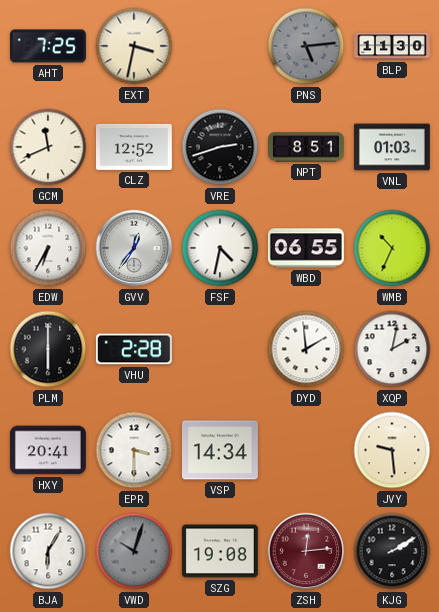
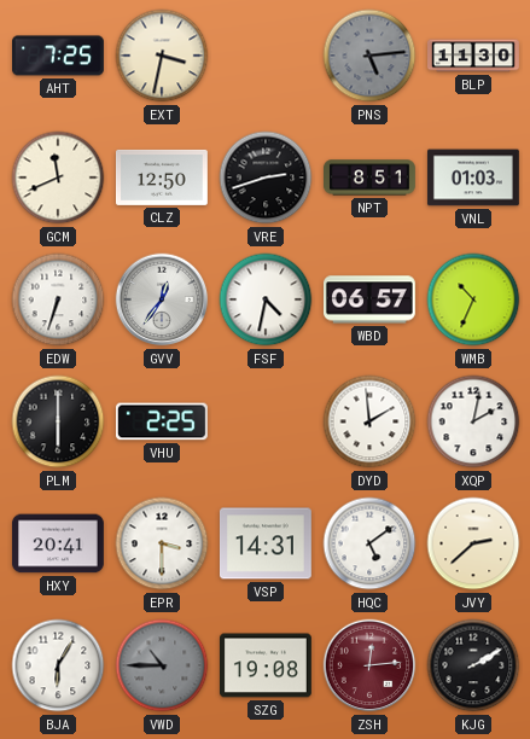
CLZ: 12:52 -> 12:50 (162, 178)
EDW: 6:35 -> 6:33 (58, 299)
WBD: 06:55 -> 06:57 (369, 299)
VHU: 2:28 -> 2:25 (162, 421)
VSP: 14:34 -> 14:31 (266, 543)
HQC: none -> 5:09 (369, 543)
JVY: 9:29 -> 2:38 (473, 543)
VWD: 10:03 -> 10:45 (162, 665)
